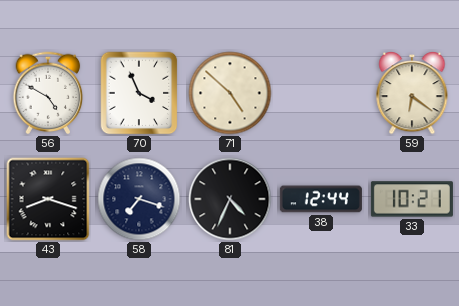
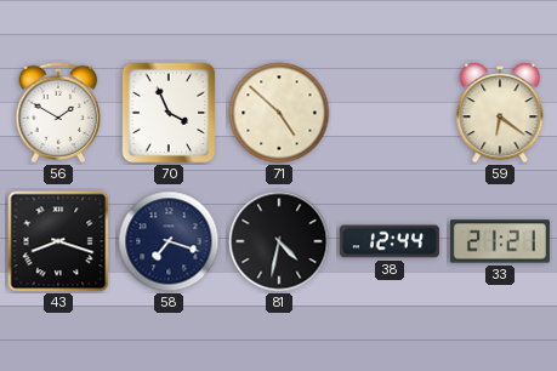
56: 4:50 -> 1:50 (58, 113)
81: 4:34 -> 4:32 (279, 241)
33: 10:21 -> 21:21 (500, 241)
